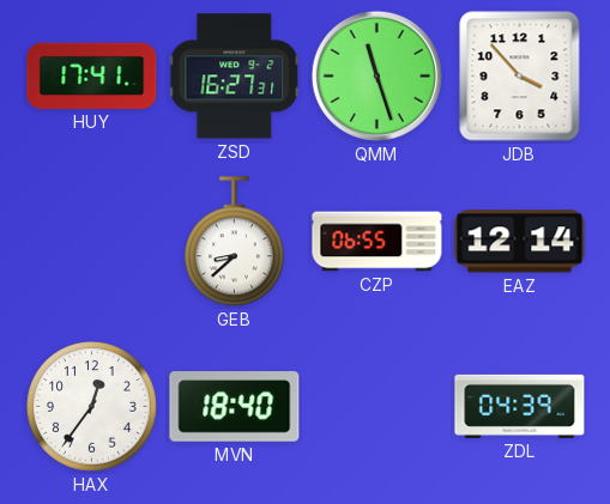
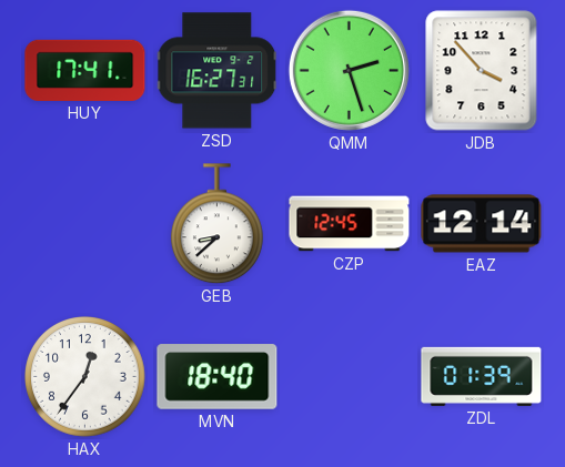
QMM: 11:27 -> 2:27 (349, 70)
CZP: 06:55 -> 12:45 (350, 224)
ZDL: 04:39 -> 01:39 (482, 376)
